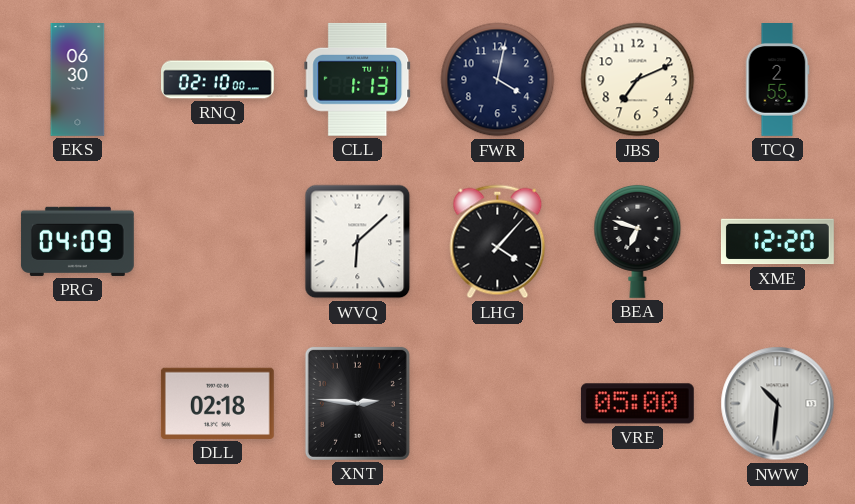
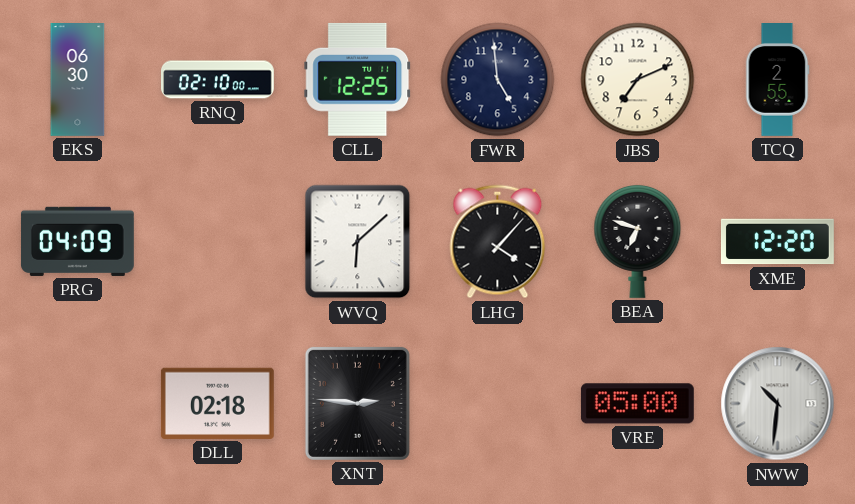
CLL: 1:13 -> 12:25 (358, 79)
FWR: 4:02 -> 4:59 (498, 80)
